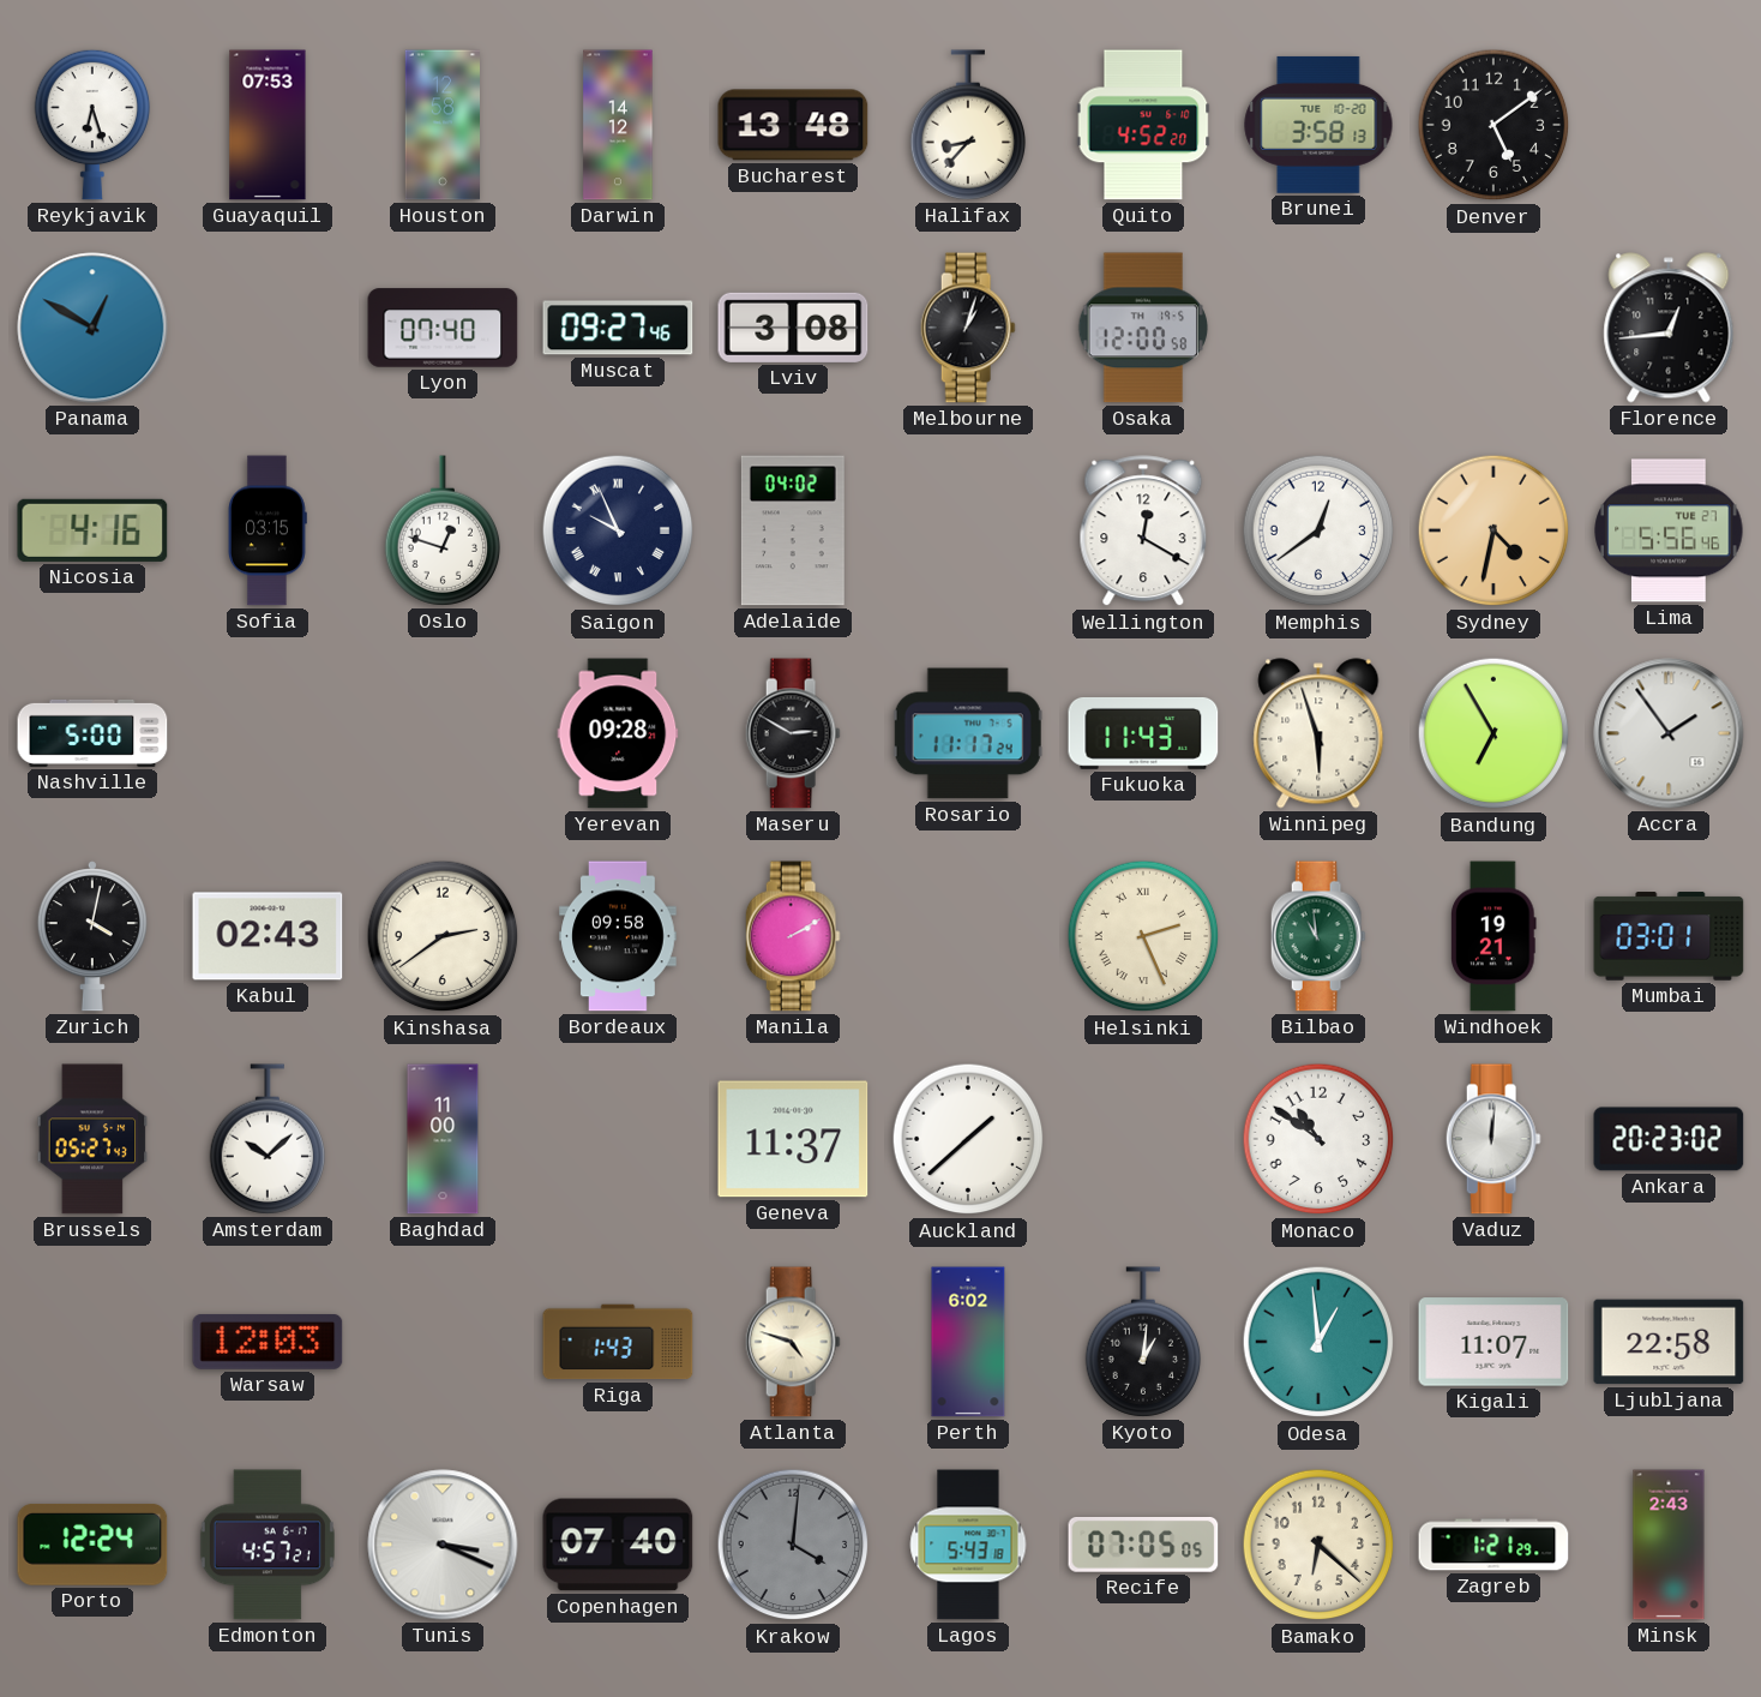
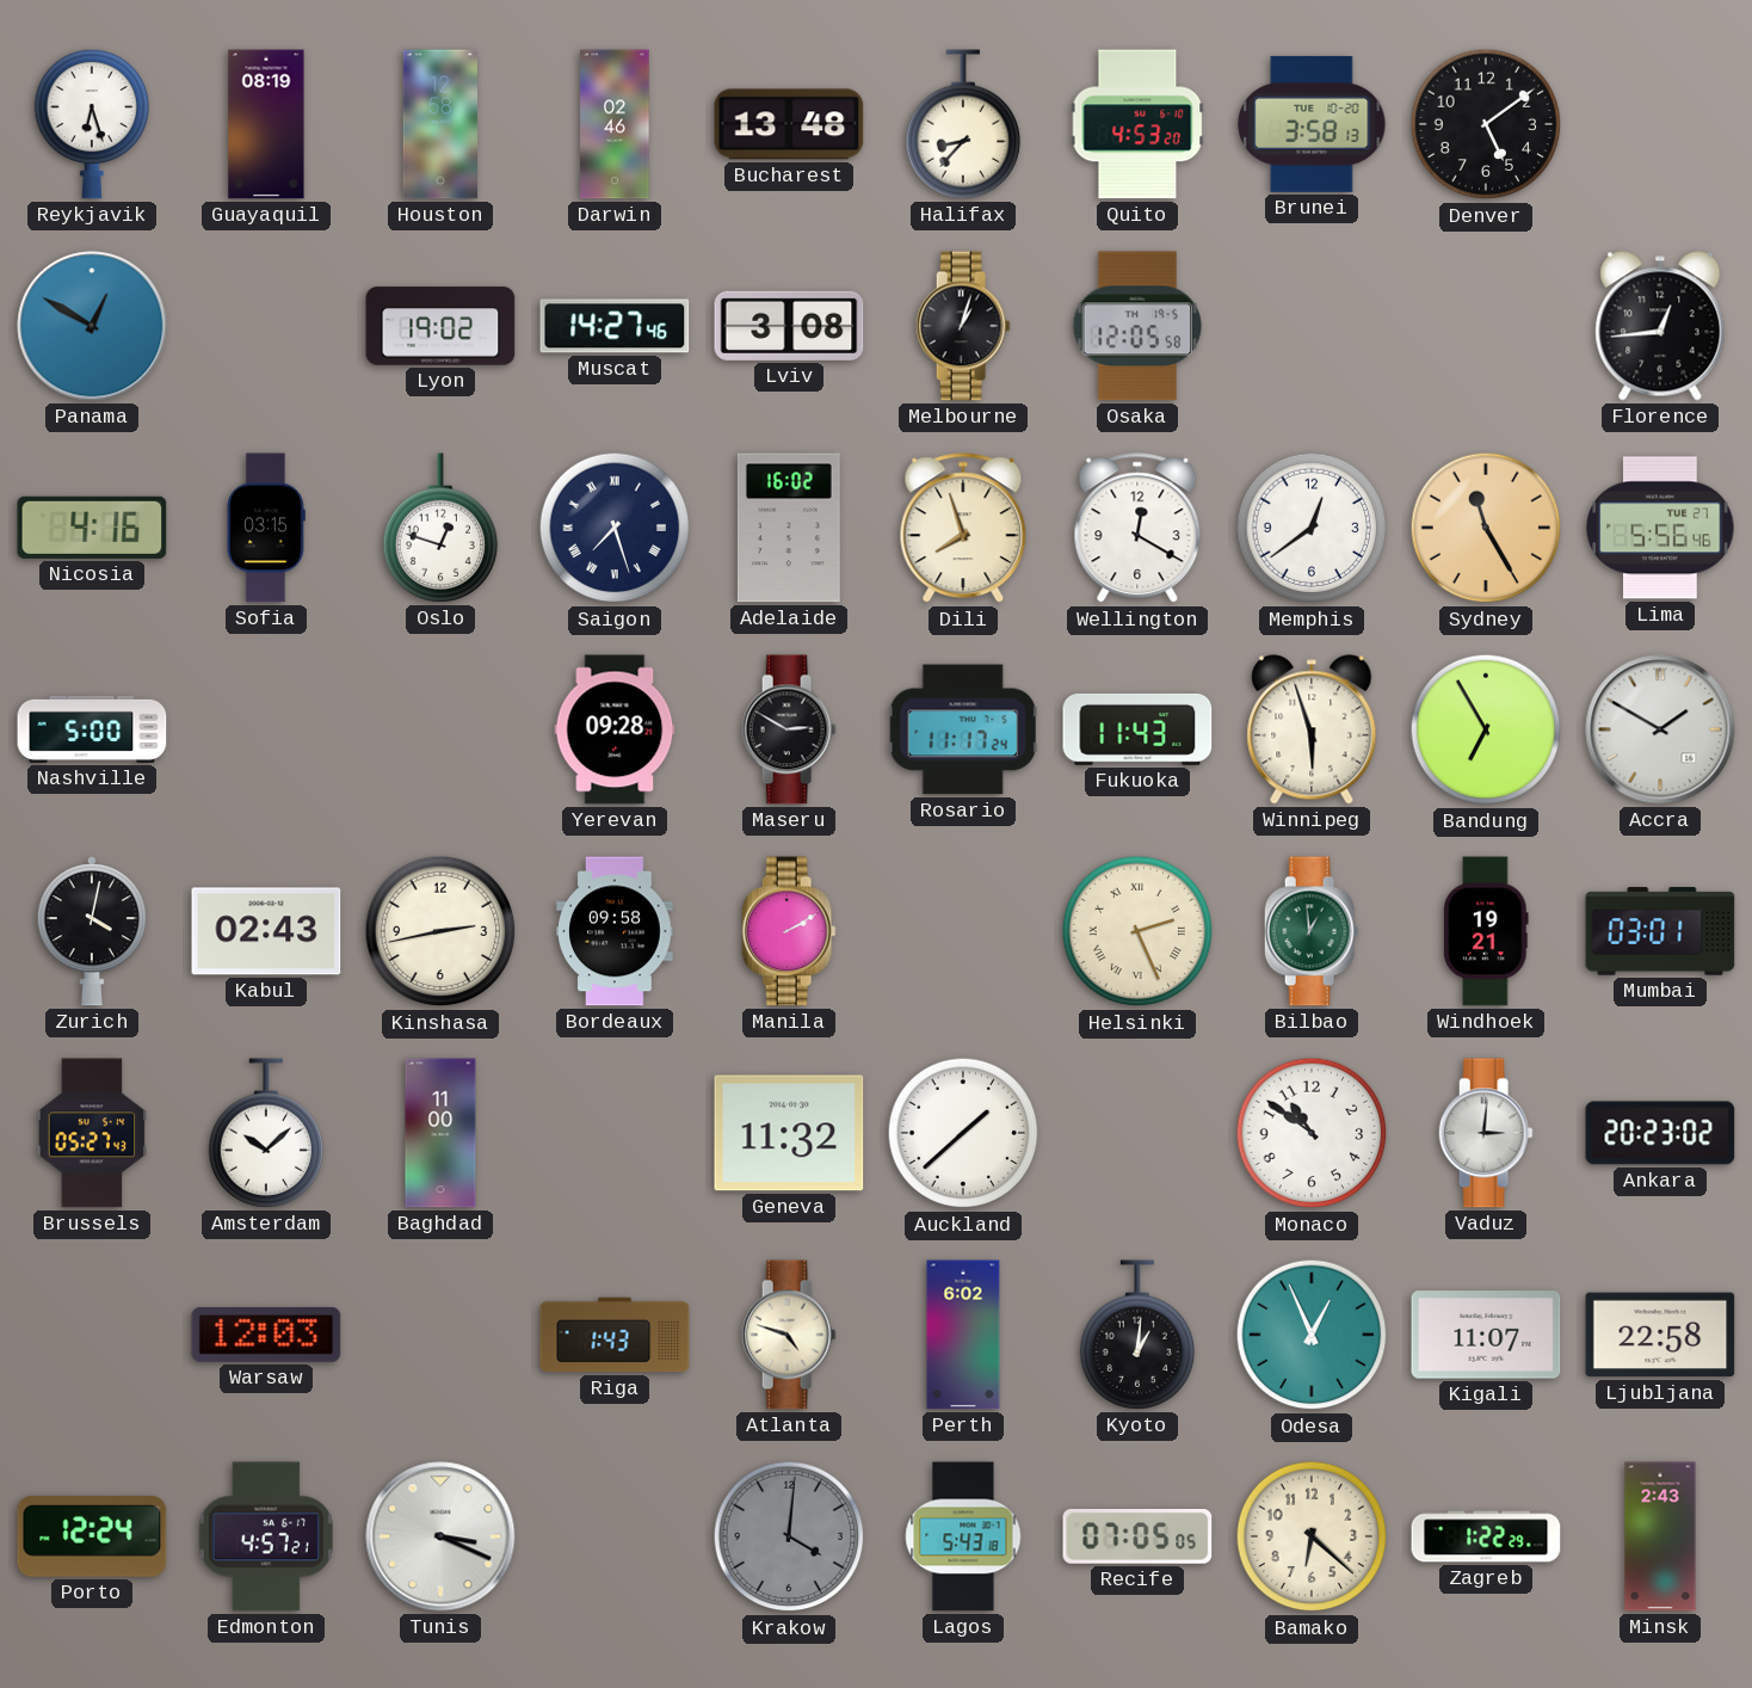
Guayaquil: 07:53 -> 08:19 (266, 124)
Darwin: 14:12 -> 02:46 (615, 124)
Quito: 4:52 -> 4:53 (1137, 124)
Lyon: 07:40 -> 19:02 (440, 326)
Muscat: 09:27 -> 14:27 (615, 326)
Osaka: 12:00 -> 12:05 (1136, 326)
Saigon: 9:56 -> 7:27 (615, 528)
Adelaide: 04:02 -> 16:02 (789, 528)
Dili: none -> 7:57 (963, 529)
Sydney: 4:32 -> 11:25 (1486, 528)
Accra: 1:54 -> 1:50 (1660, 729)
Kinshasa: 2:39 -> 2:43 (440, 931)
Bilbao: 10:59 -> 12:59 (1312, 931)
Geneva: 11:37 -> 11:32 (789, 1133)
Vaduz: 12:01 -> 3:01 (1486, 1133)
Odesa: 12:59 -> 12:56 (1312, 1335)
Copenhagen: 07:40 -> none (618, 1545)
Zagreb: 1:21 -> 1:22 (1486, 1536)
